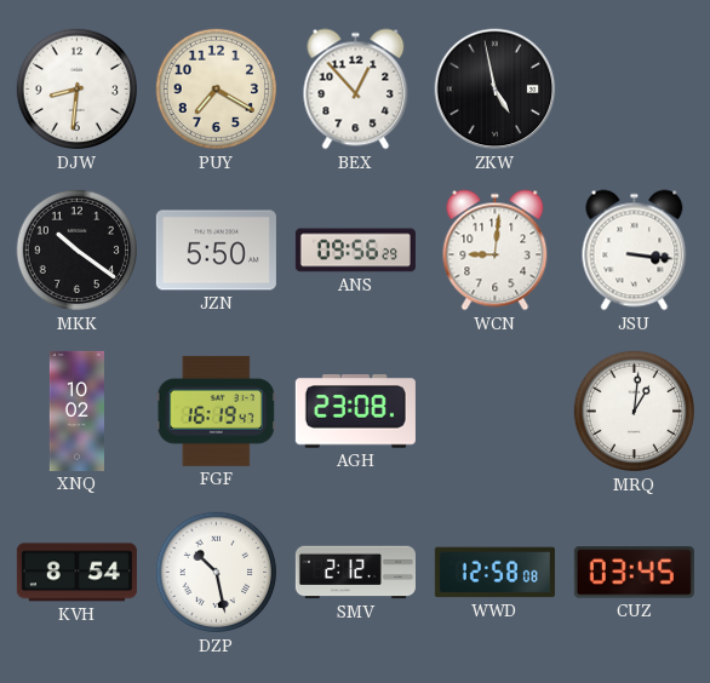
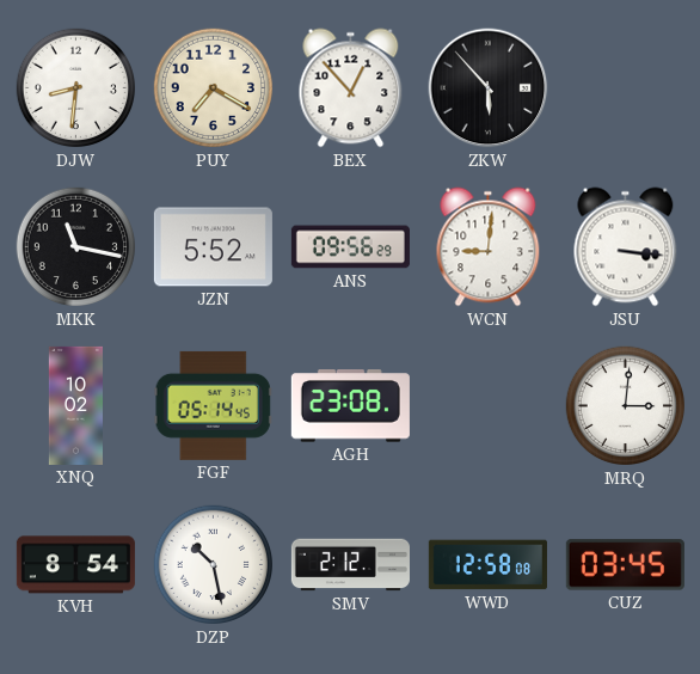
ZKW: 4:58 -> 5:53 (489, 88)
MKK: 10:21 -> 11:17 (76, 247)
JZN: 5:50 -> 5:52 (213, 247)
FGF: 16:19 -> 05:14 (213, 405)
MRQ: 1:01 -> 3:01 (626, 406)
